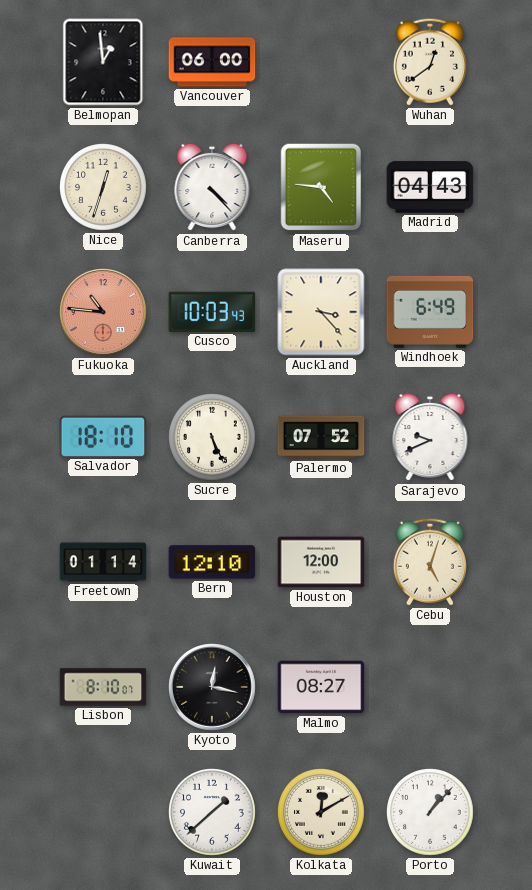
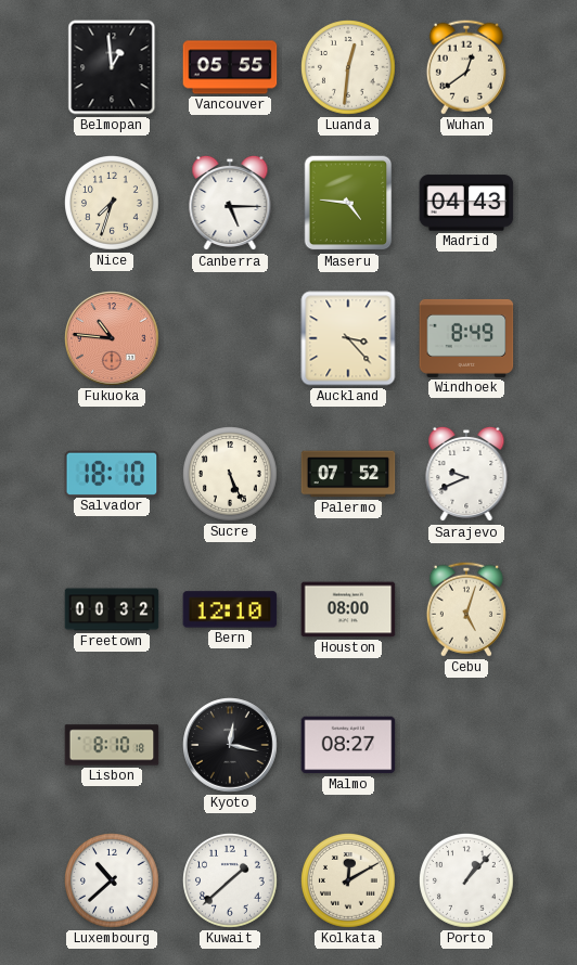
Vancouver: 06:00 -> 05:55 (230, 67)
Luanda: none -> 12:31 (349, 68)
Nice: 12:33 -> 7:33 (113, 204)
Canberra: 4:23 -> 5:15 (230, 203)
Cusco: 10:03 -> none (212, 312)
Windhoek: 6:49 -> 8:49 (466, 338)
Freetown: 01:14 -> 00:32 (112, 609)
Houston: 12:00 -> 08:00 (348, 609)
Lisbon: 8:10:07 -> 8:10:18 (112, 745)
Luxembourg: none -> 10:38 (113, 882)
